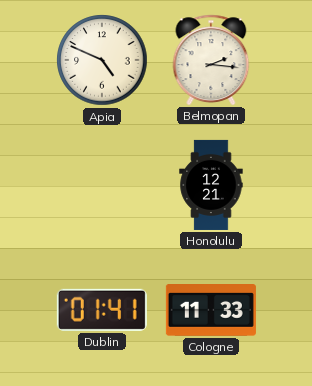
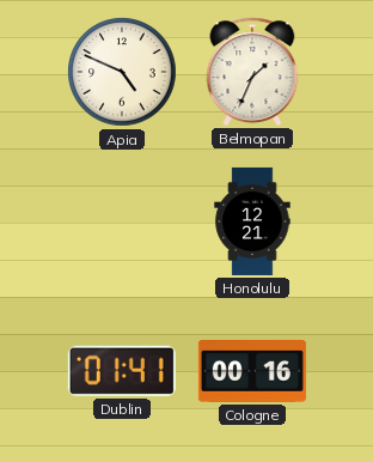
Belmopan: 2:16 -> 1:34 (252, 72)
Cologne: 11:33 -> 00:16 (252, 372)
